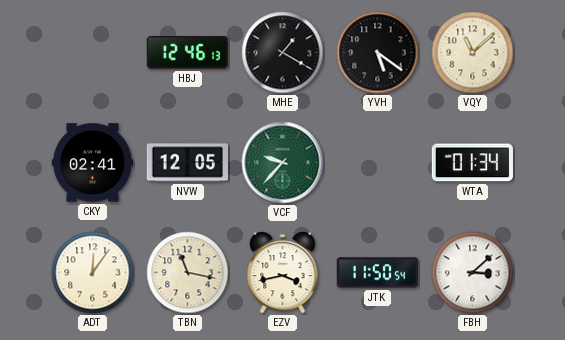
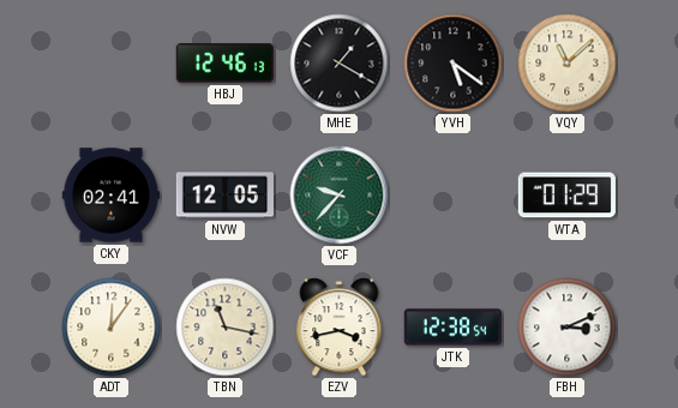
WTA: 01:34 -> 01:29 (566, 196)
JTK: 11:50 -> 12:38 (452, 328)
FBH: 3:08 -> 3:11 (568, 328)
